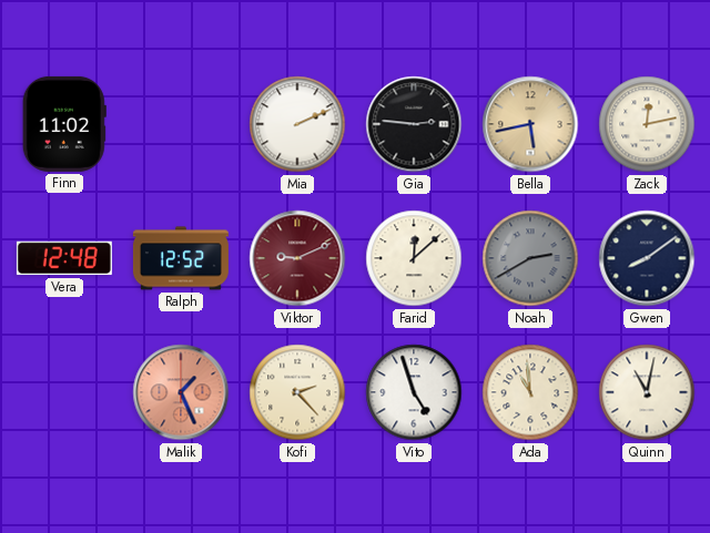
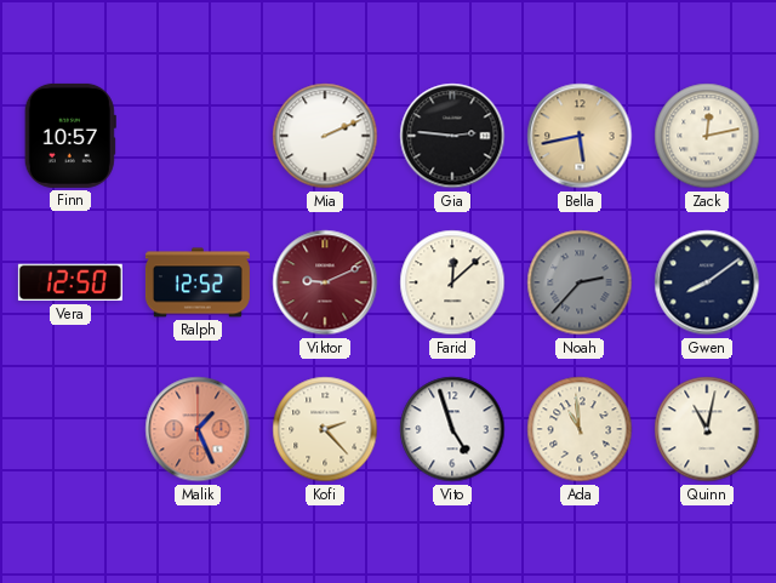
Finn: 11:02 -> 10:57 (70, 136)
Vera: 12:48 -> 12:50 (70, 282)
Noah: 2:40 -> 2:37 (580, 282)
